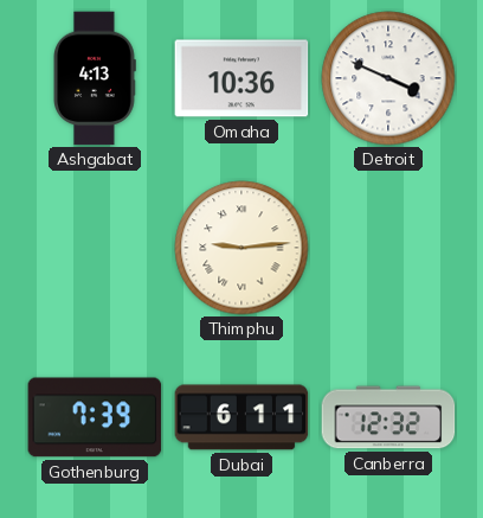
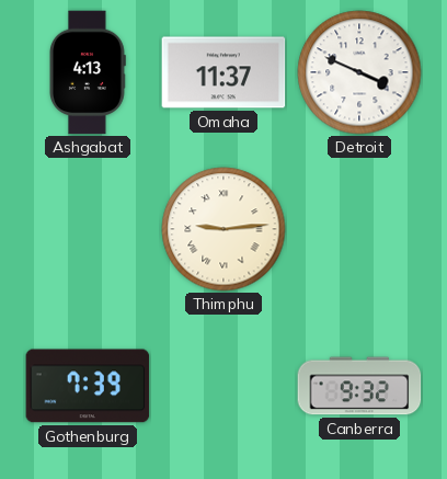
Omaha: 10:36 -> 11:37 (224, 72)
Dubai: 6:11 -> none (241, 417)
Canberra: 12:32 -> 9:32 (359, 386)
